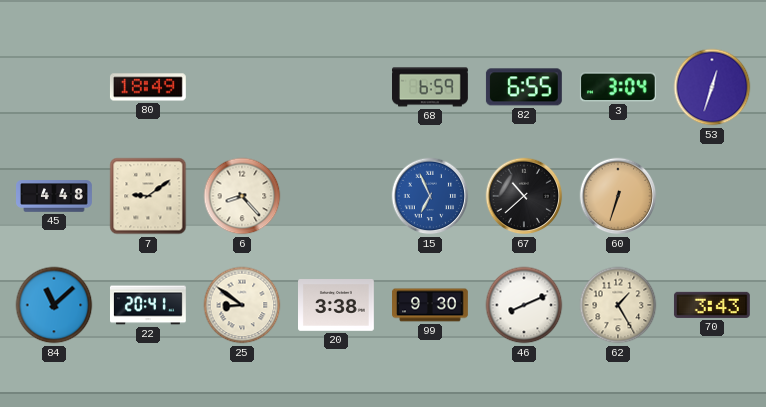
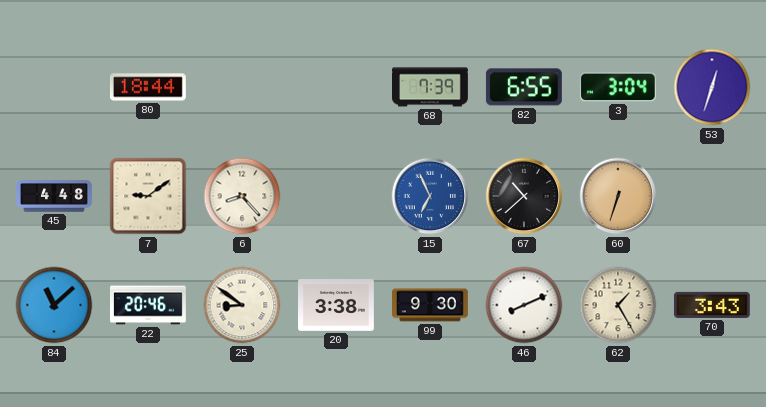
80: 18:49 -> 18:44 (148, 87)
68: 6:59 -> 7:39 (431, 87)
22: 20:41 -> 20:46 (149, 305)
